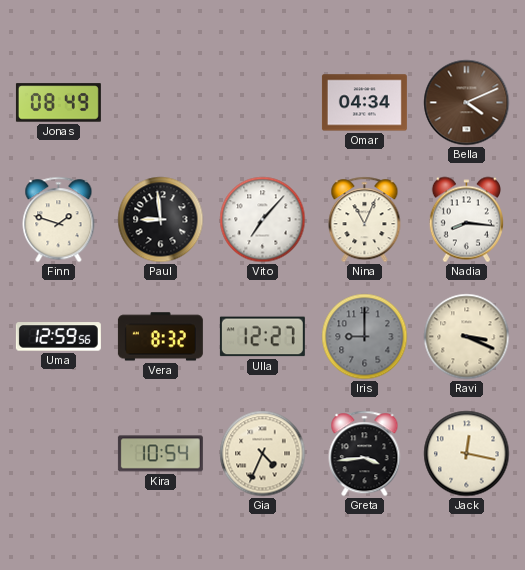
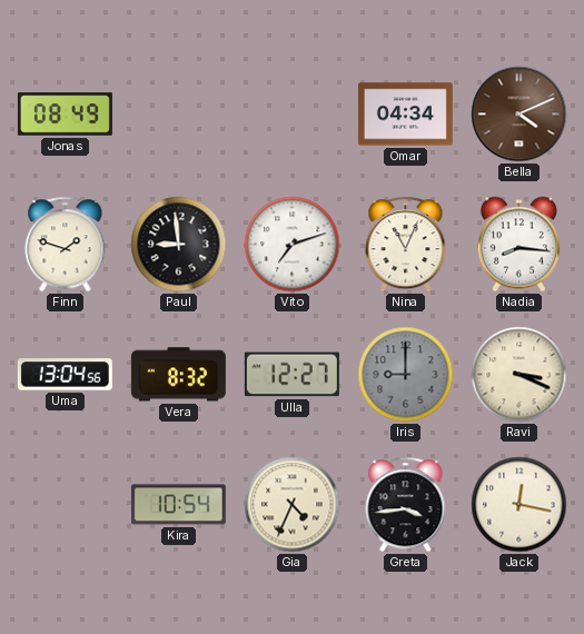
Vito: 7:07 -> 7:12 (293, 245)
Uma: 12:59 -> 13:04 (65, 375)
